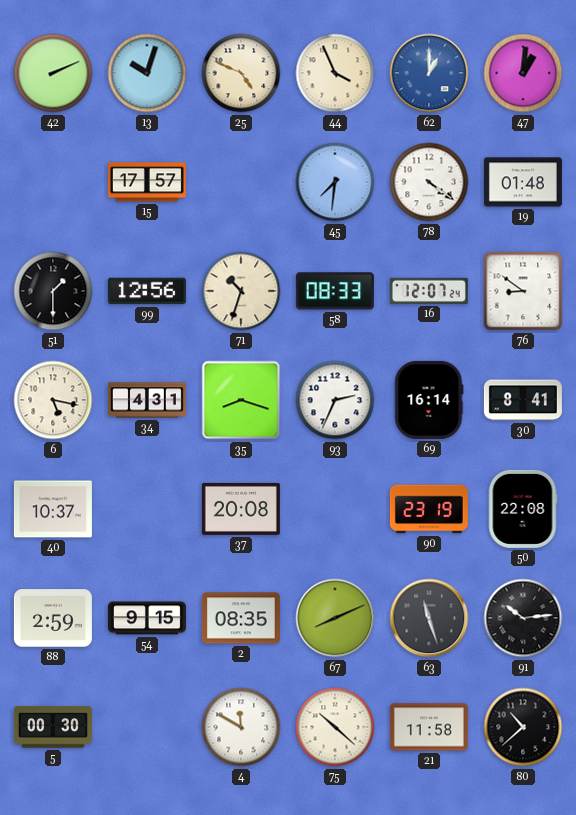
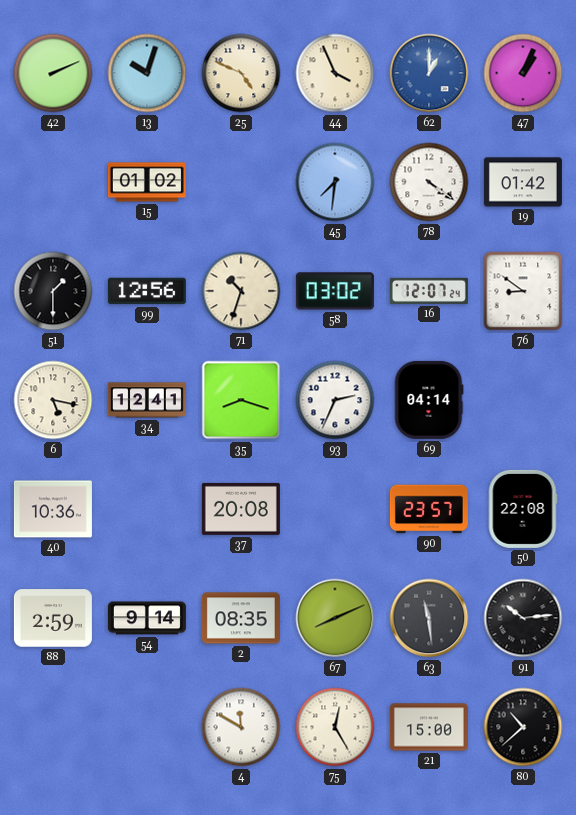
47: 1:01 -> 1:04 (523, 73)
15: 17:57 -> 01:02 (147, 182)
19: 01:48 -> 01:42 (523, 182)
58: 08:33 -> 03:02 (335, 291)
34: 4:31 -> 12:41 (147, 400)
69: 16:14 -> 04:14 (429, 400)
30: 8:41 -> none (523, 400)
40: 10:37 -> 10:36 (53, 509)
90: 23:19 -> 23:57 (429, 509)
54: 9:15 -> 9:14 (147, 618)
63: 11:27 -> 11:29 (429, 618)
5: 00:30 -> none (53, 727)
75: 10:22 -> 12:25 (335, 727)
21: 11:58 -> 15:00 (429, 727)
